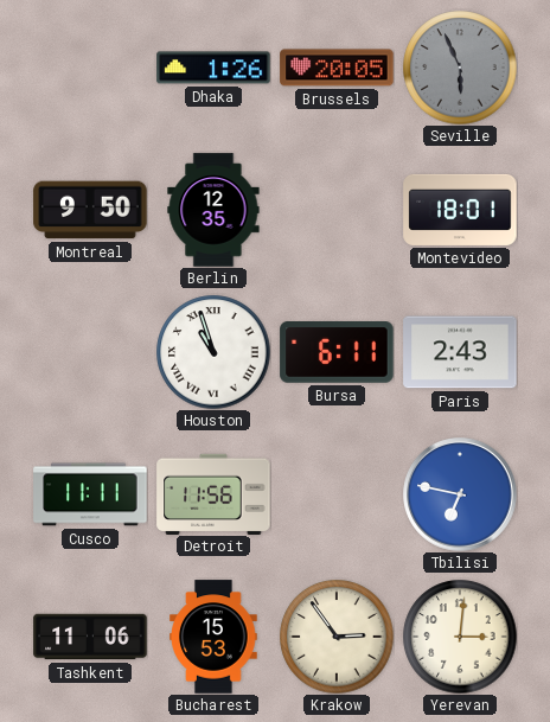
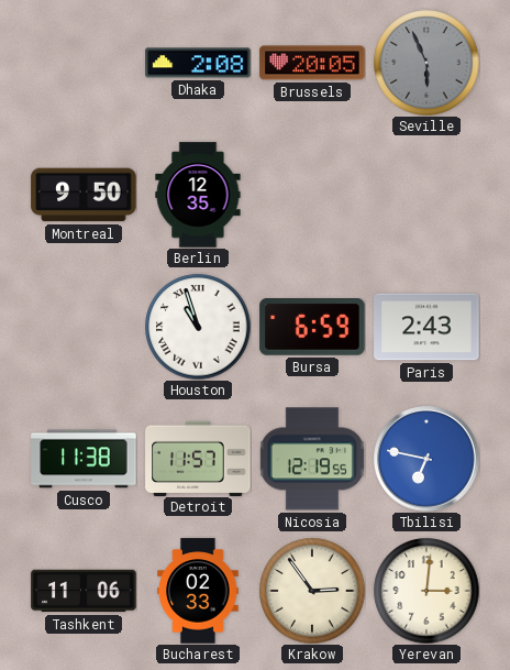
Dhaka: 1:26 -> 2:08 (198, 63)
Montevideo: 18:01 -> none (460, 210)
Bursa: 6:11 -> 6:59 (312, 327)
Cusco: 11:11 -> 11:38 (84, 459)
Detroit: 11:56 -> 11:57 (198, 458)
Nicosia: none -> 12:19 (312, 459)
Bucharest: 15:53 -> 02:33 (198, 591)
